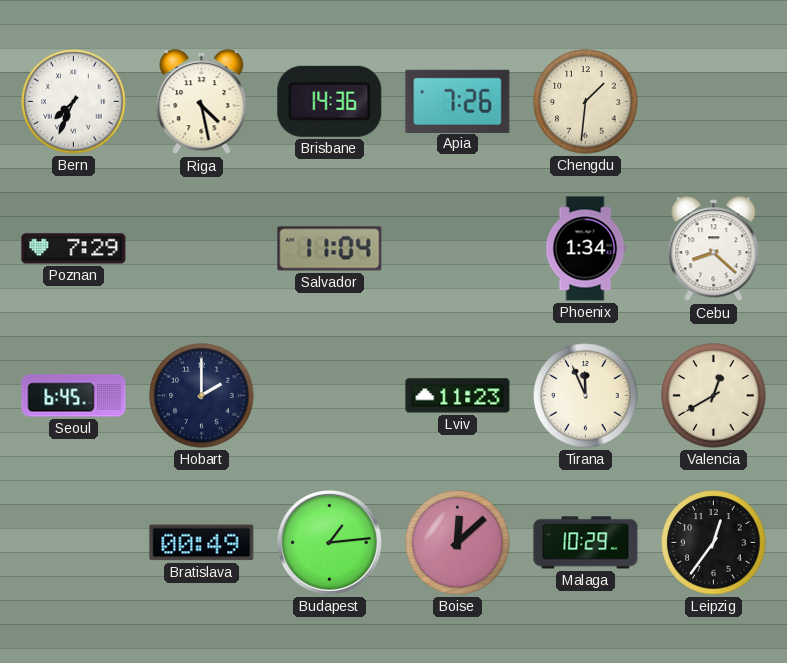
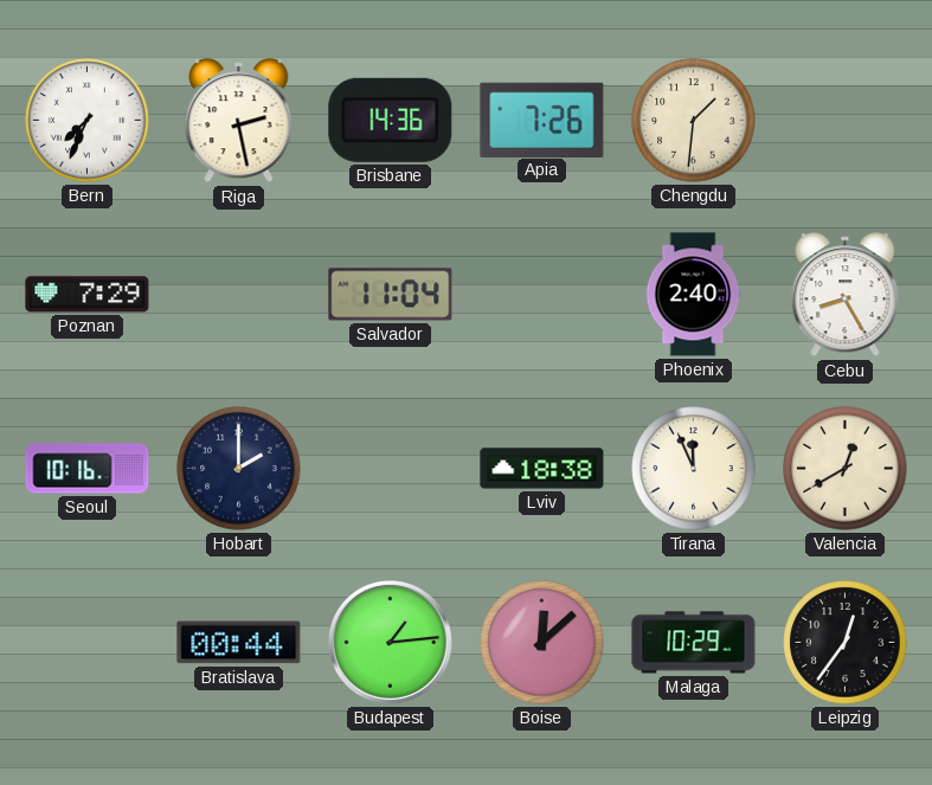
Riga: 4:28 -> 2:28 (239, 121)
Phoenix: 1:34 -> 2:40 (693, 295)
Cebu: 8:22 -> 8:25 (846, 295)
Seoul: 6:45 -> 10:16 (88, 469)
Lviv: 11:23 -> 18:38 (542, 469)
Bratislava: 00:49 -> 00:44 (239, 643)
